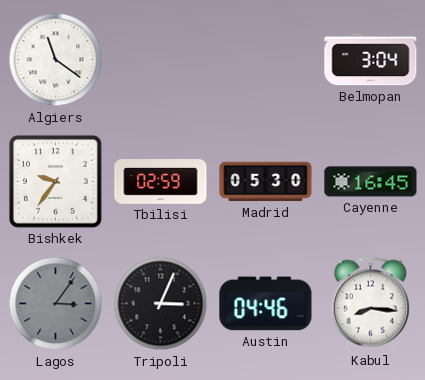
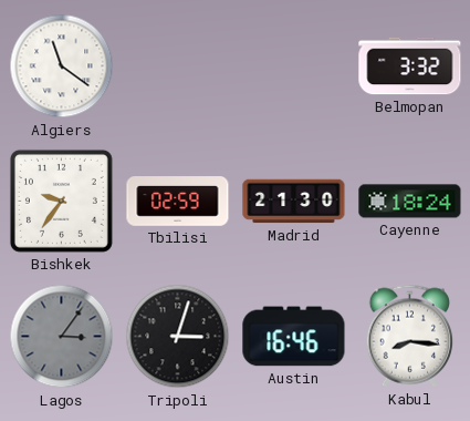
Belmopan: 3:04 -> 3:32 (410, 66)
Madrid: 05:30 -> 21:30 (294, 202)
Cayenne: 16:45 -> 18:24 (410, 202)
Tripoli: 3:04 -> 3:03 (178, 337)
Austin: 04:46 -> 16:46 (294, 337)
